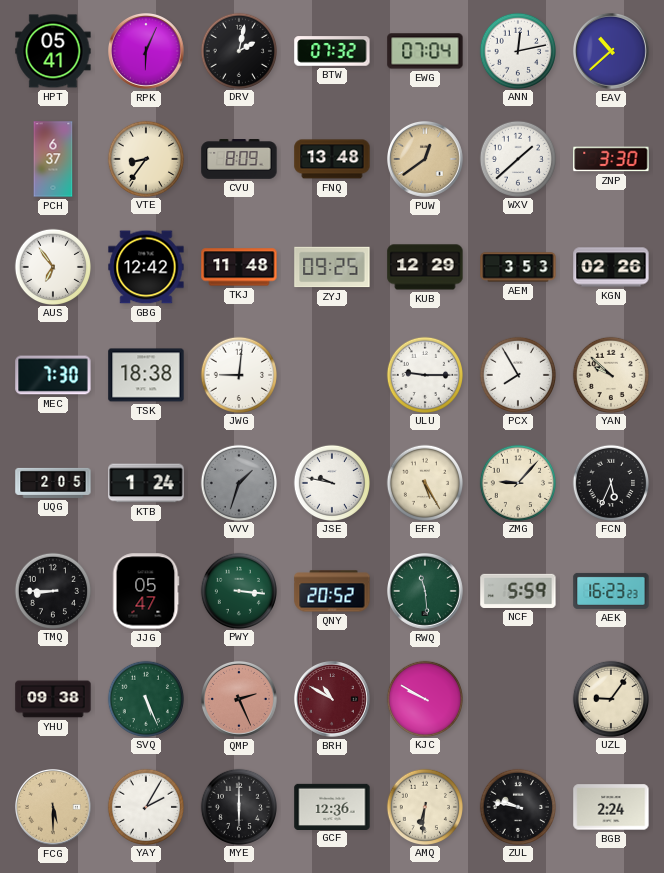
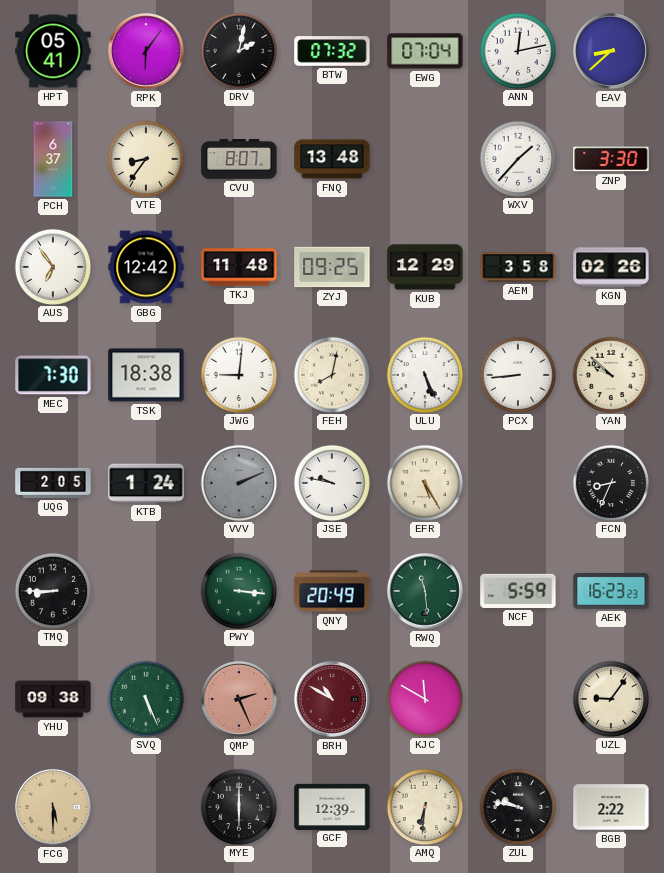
RPK: 6:04 -> 6:06 (147, 52)
EAV: 10:38 -> 8:38 (612, 52)
CVU: 8:09 -> 8:07 (239, 159)
PUW: 12:39 -> none (426, 160)
WXV: 1:38 -> 1:37 (517, 158)
AEM: 3:53 -> 3:58 (518, 267)
FEH: none -> 8:02 (331, 374)
ULU: 9:15 -> 5:26 (424, 374)
PCX: 7:55 -> 8:44 (517, 374)
VVV: 1:33 -> 2:11 (238, 482)
ZMG: 9:07 -> none (517, 482)
FCN: 5:34 -> 8:34 (610, 482)
JJG: 05:47 -> none (146, 591)
QNY: 20:52 -> 20:49 (332, 591)
KJC: 9:50 -> 11:50 (424, 698)
YAY: 2:05 -> none (145, 806)
GCF: 12:36 -> 12:39 (332, 806)
BGB: 2:24 -> 2:22 (611, 807)
